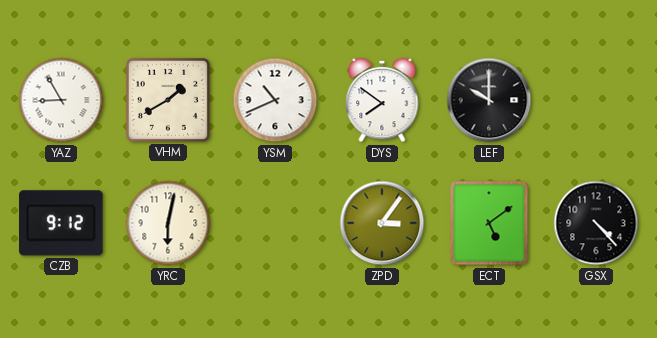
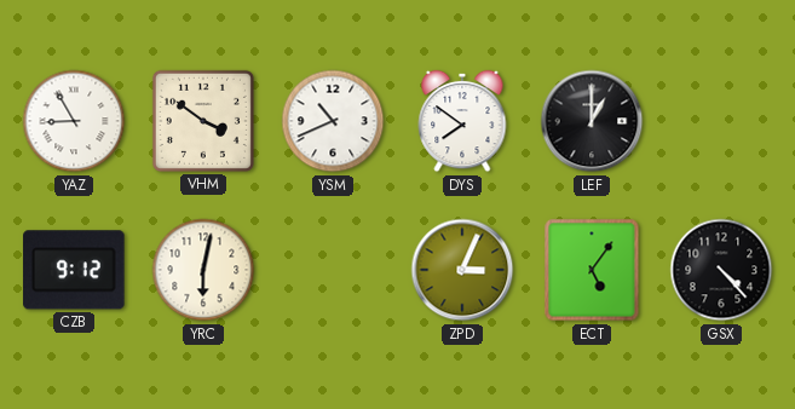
VHM: 1:40 -> 3:51 (203, 121)
LEF: 10:00 -> 1:00 (592, 121)
ZPD: 3:06 -> 3:04 (462, 270)
ECT: 5:09 -> 5:06 (592, 270)
